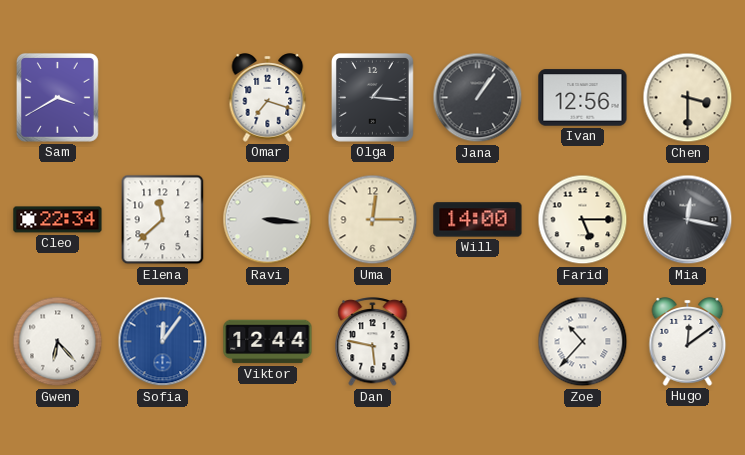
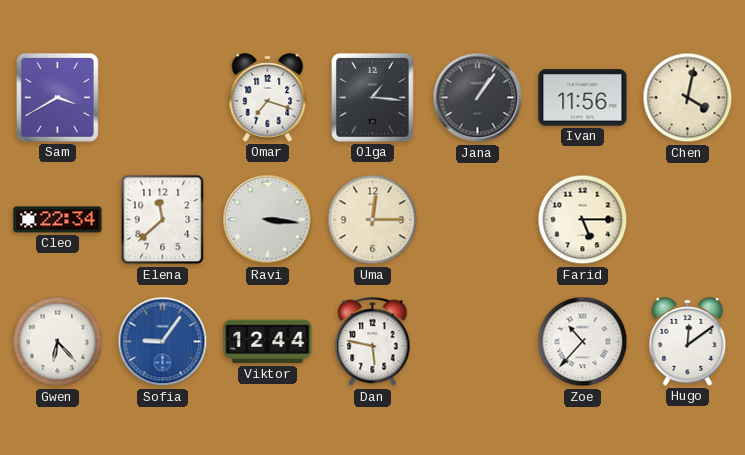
Ivan: 12:56 -> 11:56 (583, 98)
Chen: 3:30 -> 4:02 (688, 98)
Will: 14:00 -> none (478, 220)
Mia: 12:17 -> none (688, 220)
Sofia: 12:06 -> 9:06 (163, 342)
